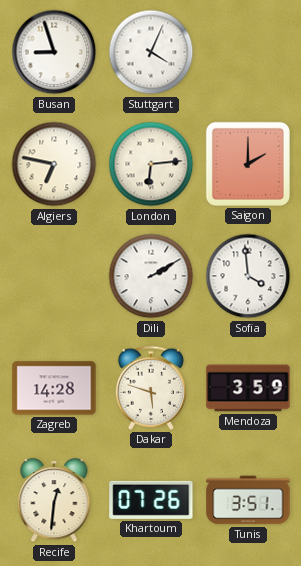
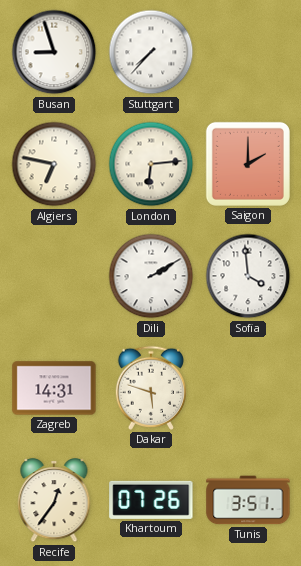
Stuttgart: 4:04 -> 7:37 (151, 52)
Zagreb: 14:28 -> 14:31 (54, 388)
Mendoza: 3:59 -> none (248, 388)
Recife: 12:31 -> 12:36 (54, 500)
